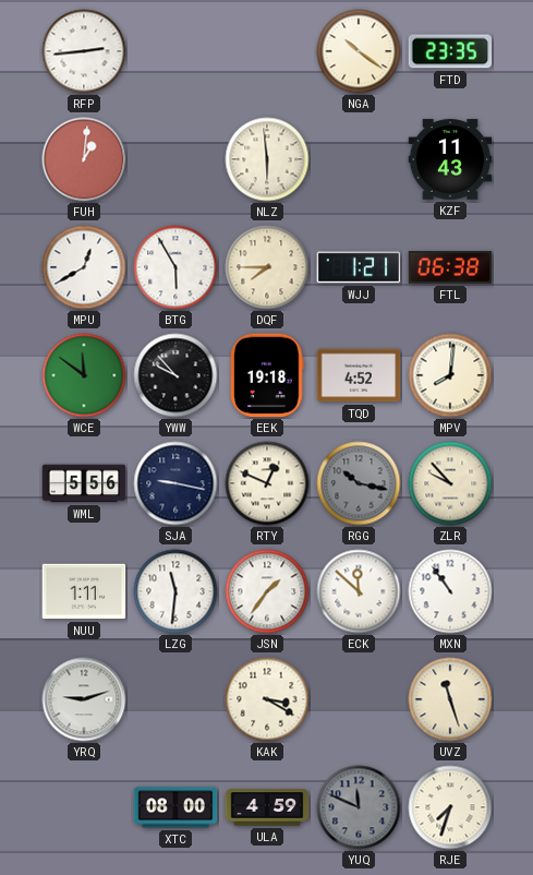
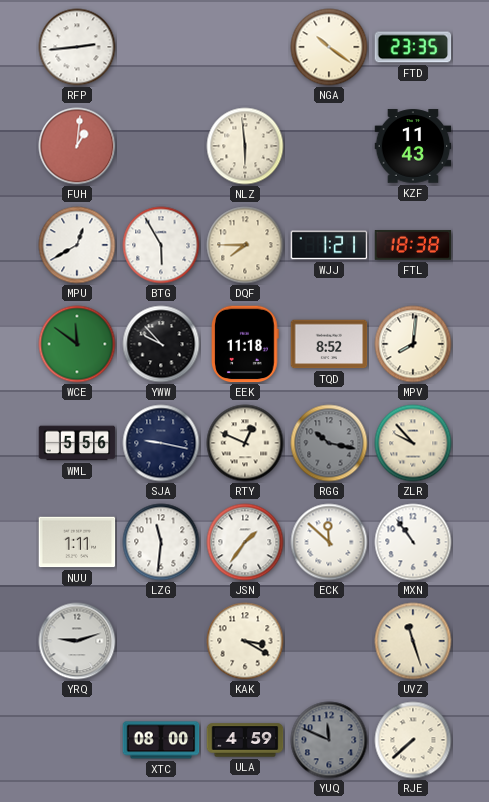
FTL: 06:38 -> 18:38 (413, 245)
EEK: 19:18 -> 11:18 (245, 344)
TQD: 4:52 -> 8:52 (329, 344)
RJE: 7:33 -> 7:38 (413, 740)
